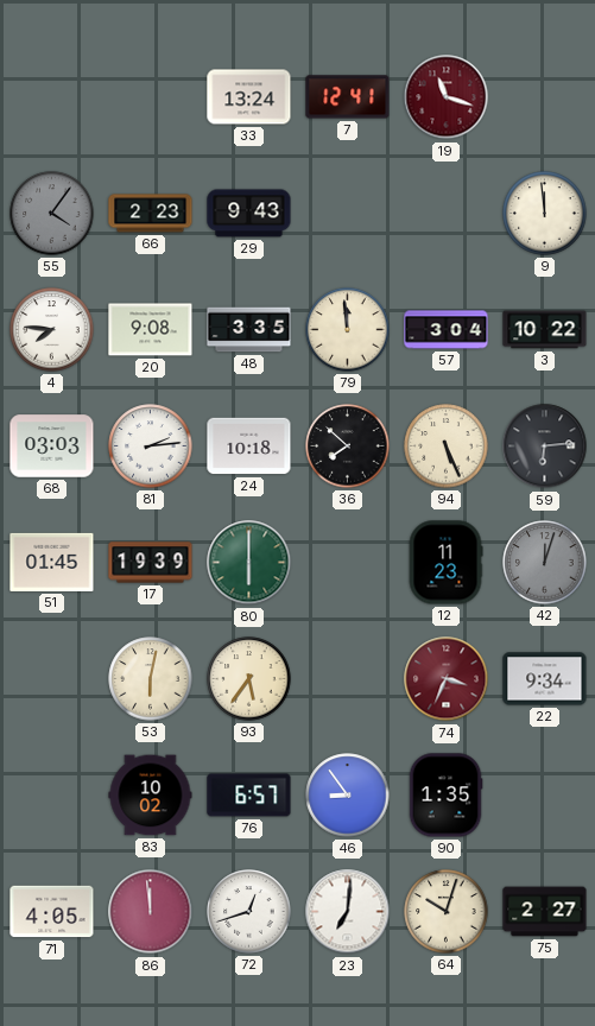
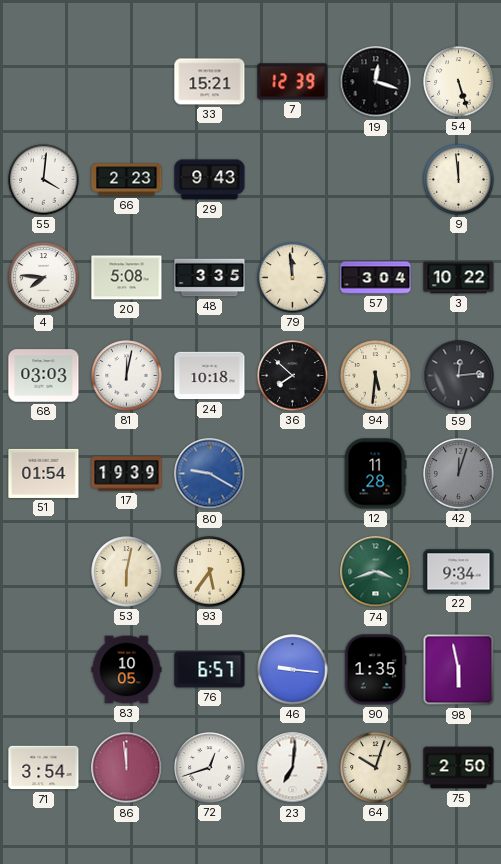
33: 13:24 -> 15:21 (210, 82)
7: 12:41 -> 12:39 (293, 82)
19: 11:18 -> 12:18 (376, 82)
19 dial: burgundy -> black (376, 82)
54: none -> 5:27 (459, 82)
55: 4:06 -> 4:01 (44, 180)
55 dial: grey -> white (44, 180)
20: 9:08 -> 5:08 (127, 278)
81: 2:14 -> 12:02 (127, 376)
94: 5:26 -> 5:31 (376, 376)
59: 6:14 -> 12:14 (459, 376)
51: 01:45 -> 01:54 (44, 473)
80: 6:00 -> 9:20 (210, 474)
80 dial: green -> blue (210, 474)
12: 11:23 -> 11:28 (375, 474)
74: 3:34 -> 3:42 (376, 572)
74 dial: burgundy -> green (376, 572)
83: 10:02 -> 10:05 (127, 670)
46: 8:54 -> 9:16 (293, 670)
98: none -> 5:58 (459, 670)
71: 4:05 -> 3:54 (44, 768)
75: 2:27 -> 2:50 (459, 768)
